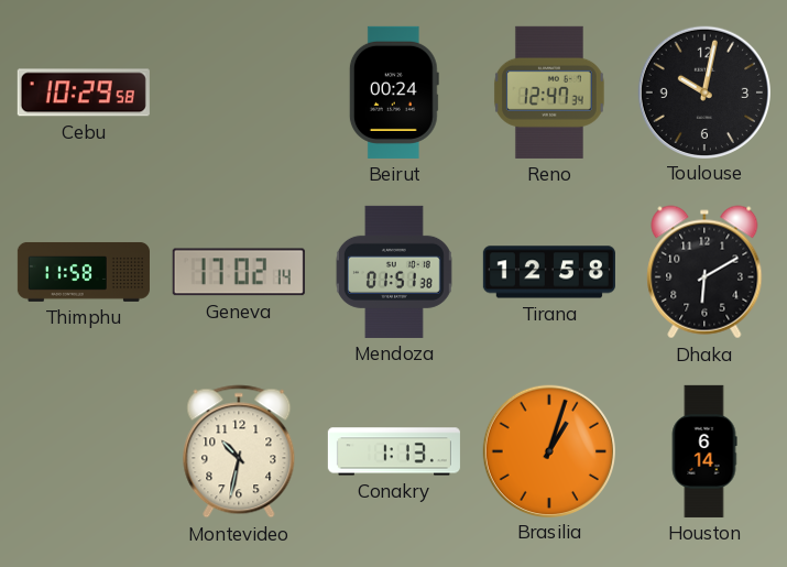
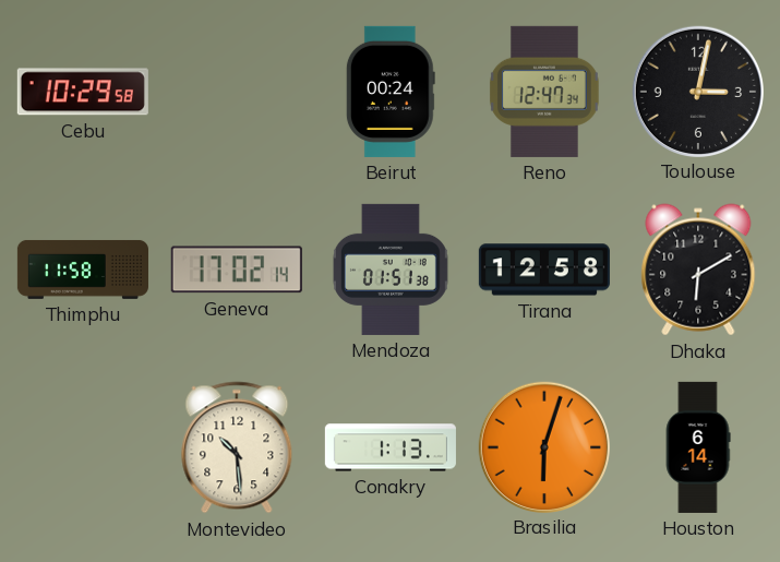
Toulouse: 10:02 -> 3:02 (697, 91)
Montevideo: 10:32 -> 10:29 (237, 447)
Brasilia: 1:03 -> 6:03 (543, 446)
